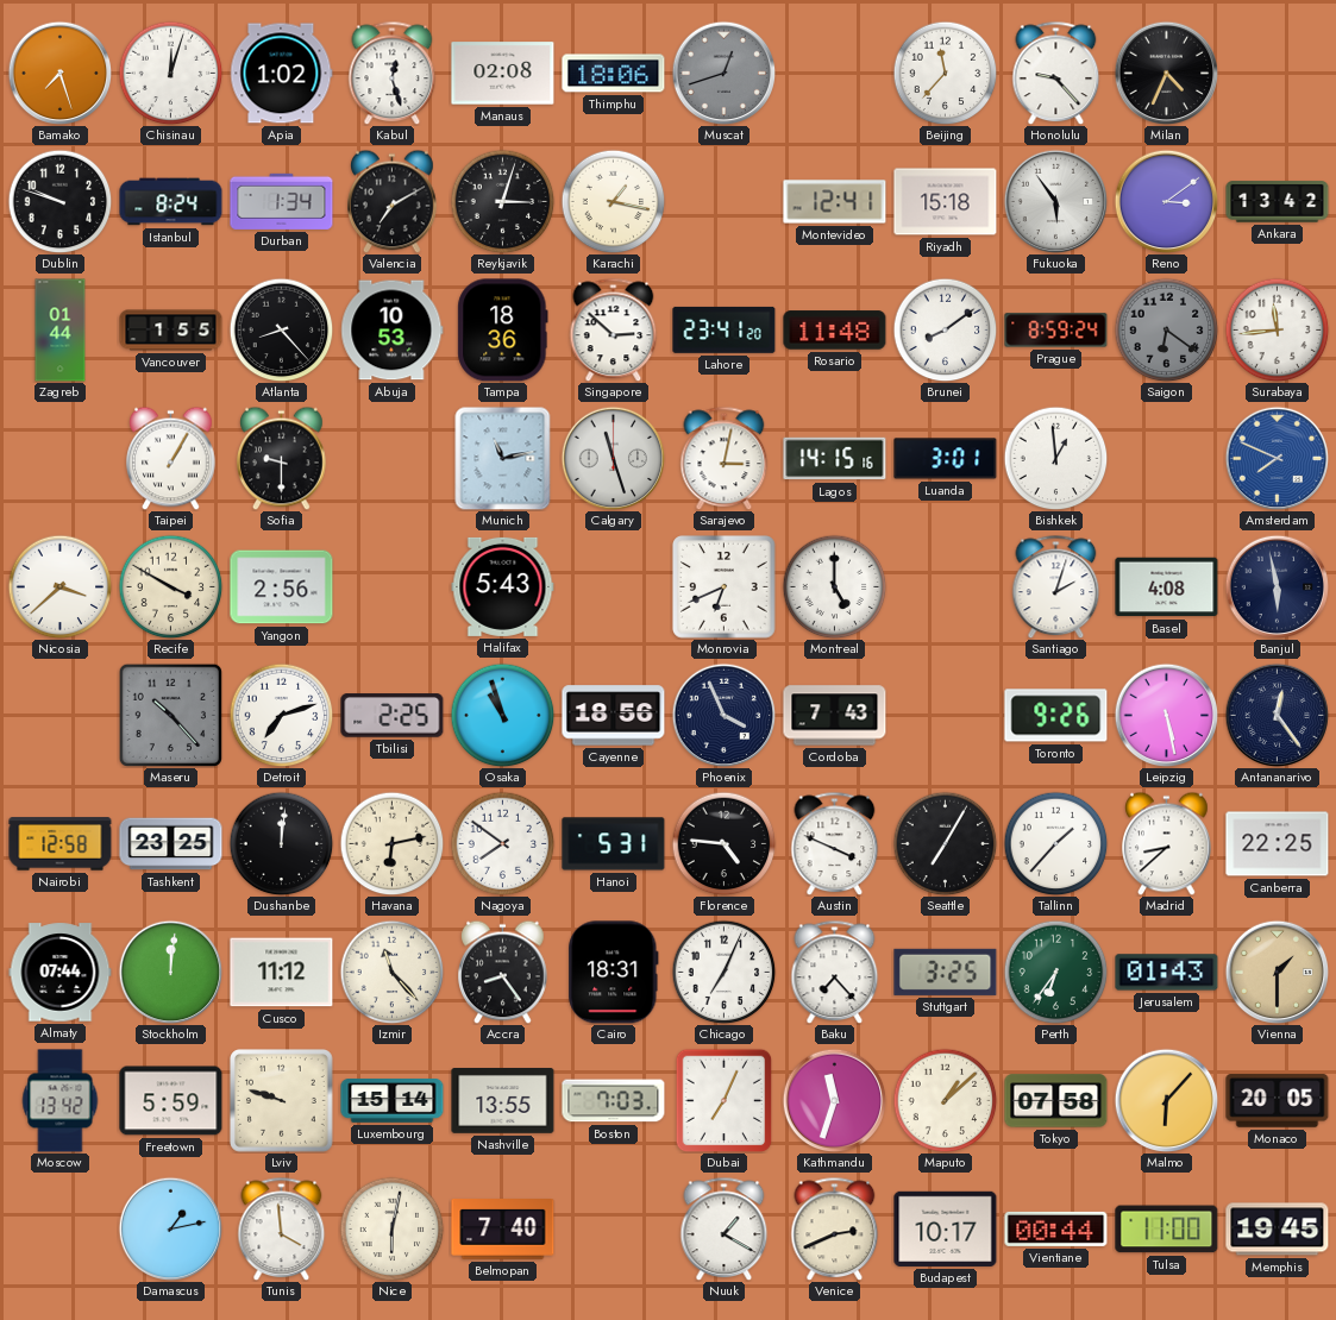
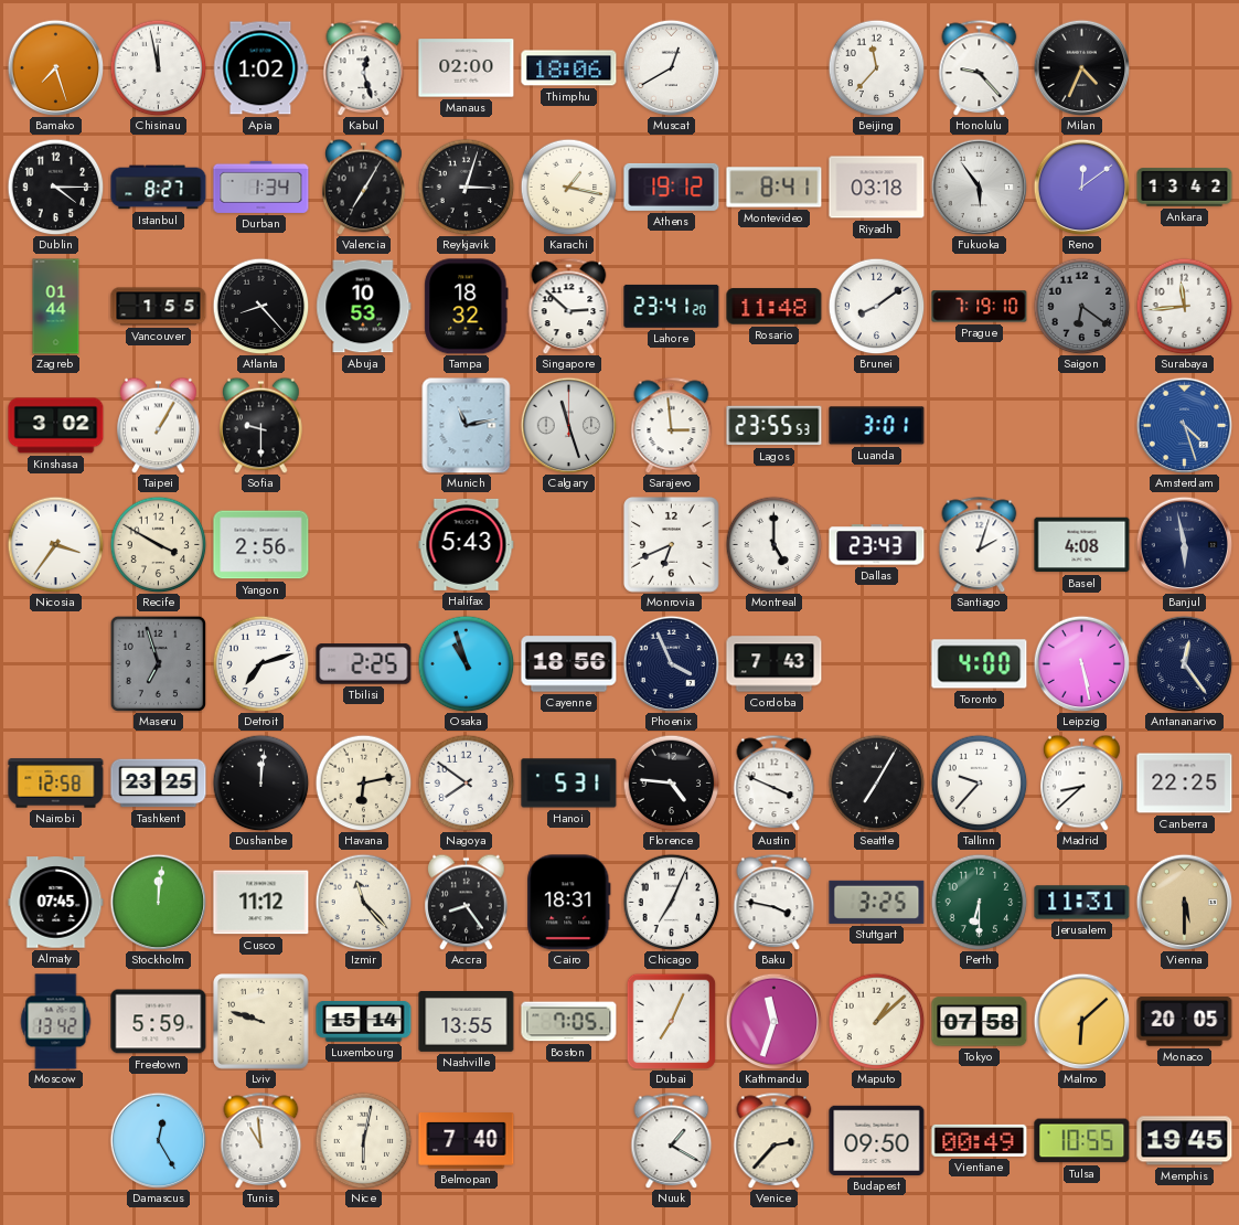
Chisinau: 12:03 -> 11:58 (158, 67)
Manaus: 02:08 -> 02:00 (467, 68)
Muscat: 12:42 -> 12:40 (671, 67)
Muscat dial: grey -> white (671, 67)
Dublin: 9:48 -> 4:15 (55, 187)
Istanbul: 8:24 -> 8:27 (159, 188)
Valencia: 7:10 -> 7:05 (364, 187)
Athens: none -> 19:12 (672, 187)
Montevideo: 12:41 -> 8:41 (775, 188)
Riyadh: 15:18 -> 03:18 (877, 188)
Reno: 3:09 -> 12:09 (1081, 187)
Tampa: 18:36 -> 18:32 (467, 307)
Prague: 8:59 -> 7:19 (980, 307)
Kinshasa: none -> 3:02 (56, 426)
Sarajevo: 3:02 -> 2:59 (672, 425)
Lagos: 14:15 -> 23:55 (775, 426)
Bishkek: 12:59 -> none (1055, 458)
Amsterdam: 7:49 -> 4:27 (1184, 425)
Nicosia: 3:38 -> 3:36 (55, 544)
Dallas: none -> 23:43 (877, 545)
Maseru: 10:23 -> 6:57 (158, 663)
Toronto: 9:26 -> 4:00 (980, 664)
Tallinn: 1:37 -> 9:37 (979, 782)
Almaty: 07:44 -> 07:45 (56, 903)
Baku: 7:23 -> 3:47 (775, 902)
Perth: 6:36 -> 6:30 (979, 902)
Jerusalem: 01:43 -> 11:31 (1082, 903)
Vienna: 1:30 -> 5:30 (1184, 902)
Boston: 7:03 -> 7:05 (569, 1022)
Malmo: 6:07 -> 6:08 (1081, 1021)
Damascus: 1:13 -> 12:25 (158, 1140)
Tunis: 3:59 -> 10:59 (261, 1140)
Venice: 2:41 -> 2:37 (775, 1140)
Budapest: 10:17 -> 09:50 (877, 1140)
Vientiane: 00:44 -> 00:49 (980, 1140)
Tulsa: 11:00 -> 10:55 (1082, 1141)
